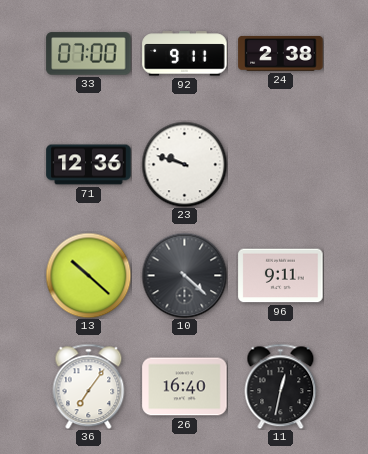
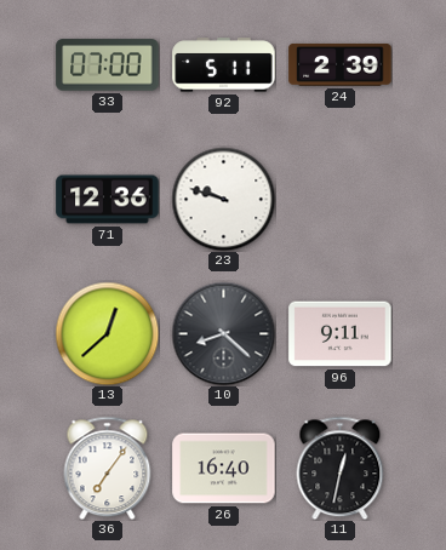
92: 9:11 -> 5:11 (224, 65)
24: 2:38 -> 2:39 (341, 65)
13: 10:22 -> 12:38 (107, 333)
10: 4:22 -> 8:22 (223, 333)
